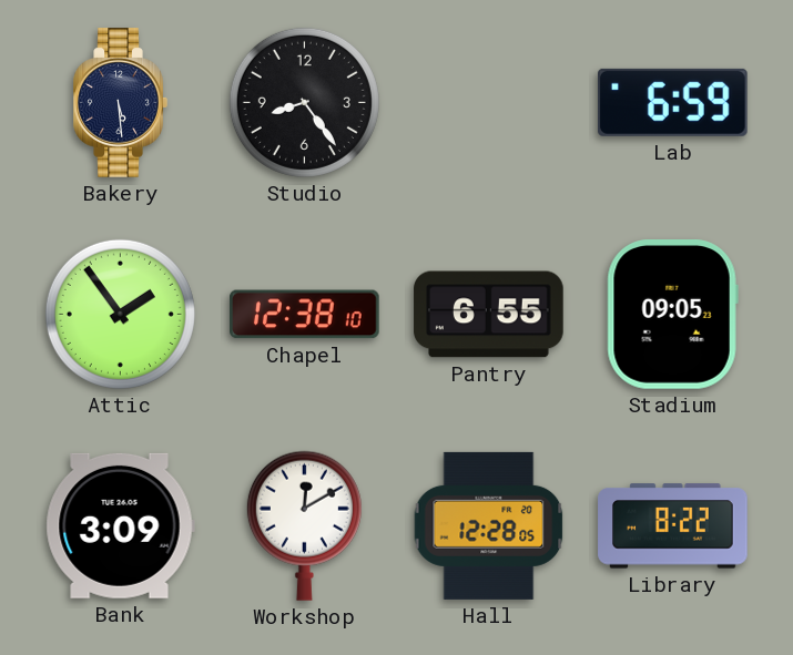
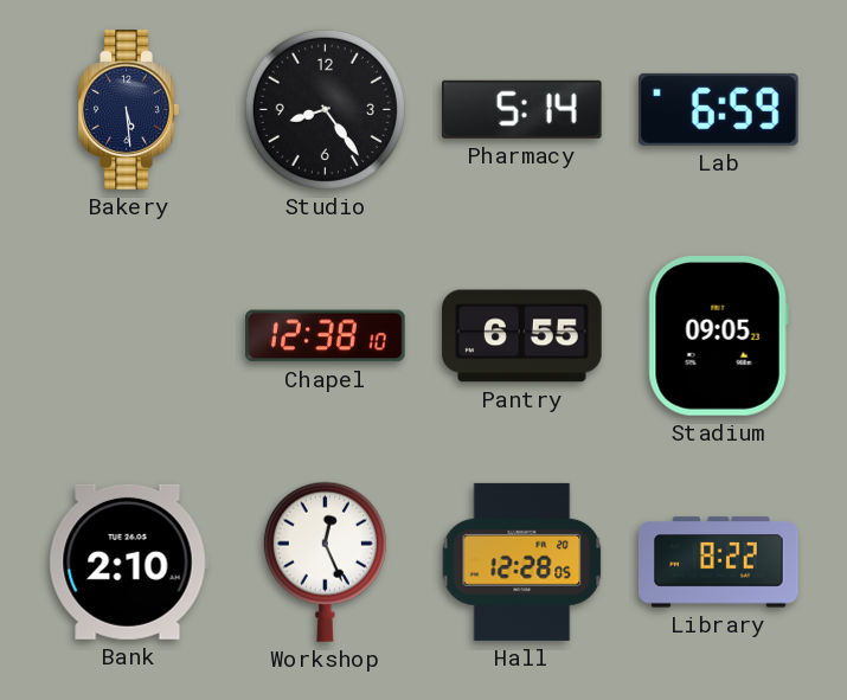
Pharmacy: none -> 5:14 (521, 109)
Attic: 1:54 -> none (120, 314)
Bank: 3:09 -> 2:10 (128, 561)
Workshop: 12:10 -> 12:26 (325, 561)
